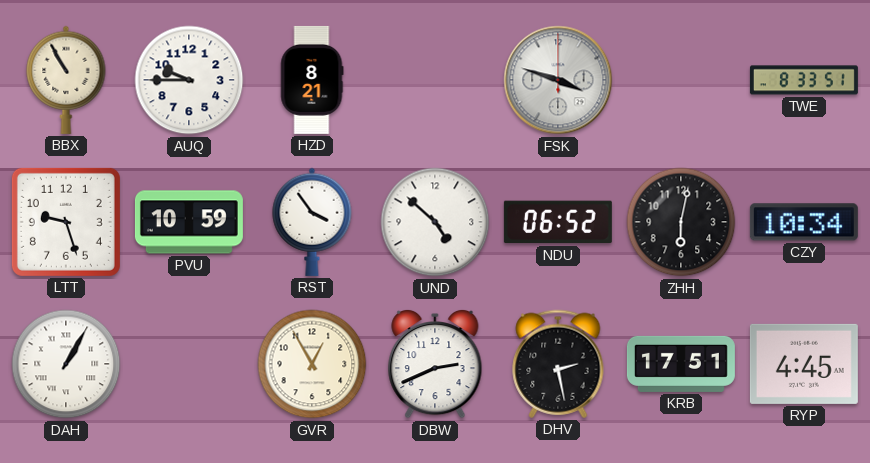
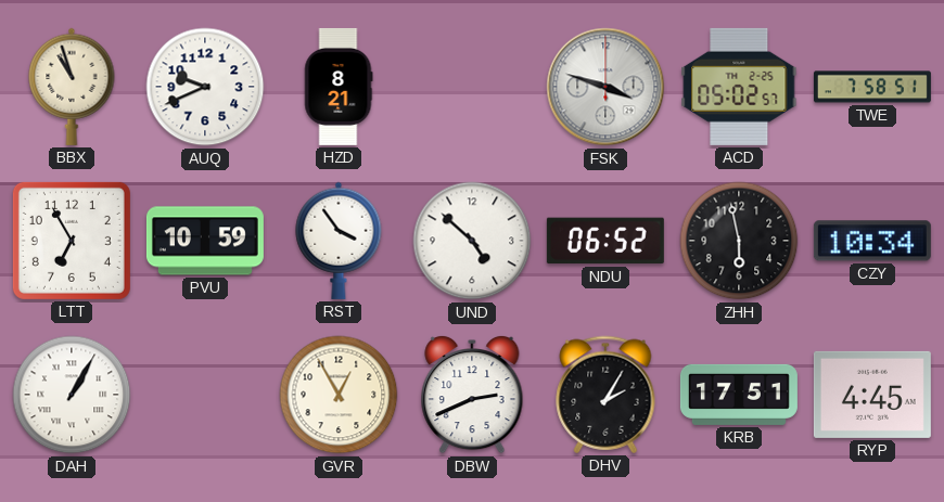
BBX: 10:55 -> 10:57 (72, 87)
AUQ: 9:45 -> 9:41 (205, 87)
ACD: none -> 05:02 (739, 87)
TWE: 8:33 -> 7:58 (872, 87)
LTT: 9:27 -> 6:55 (72, 241)
ZHH: 6:02 -> 5:58 (739, 241)
DHV: 2:28 -> 2:05 (605, 395)
